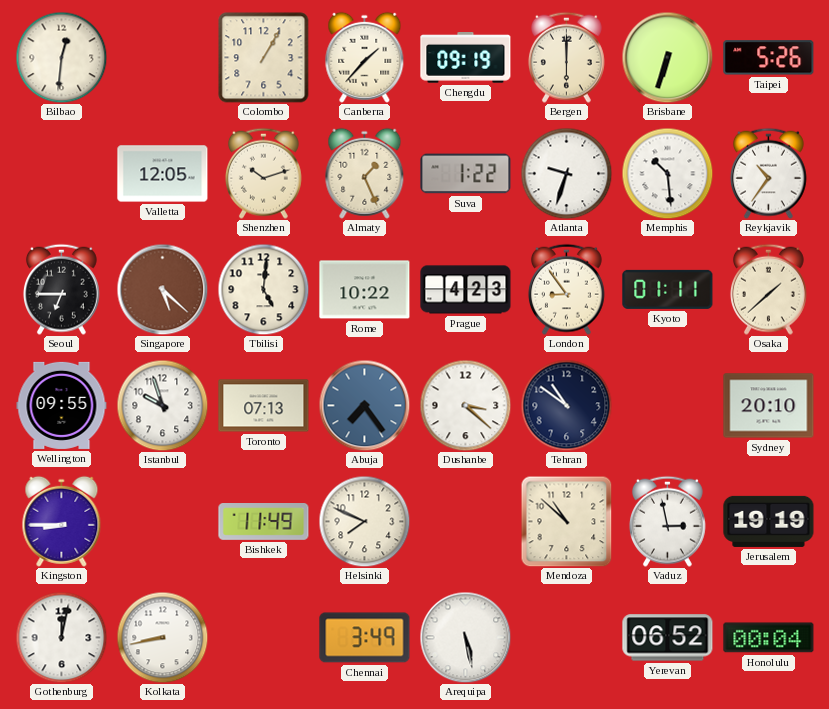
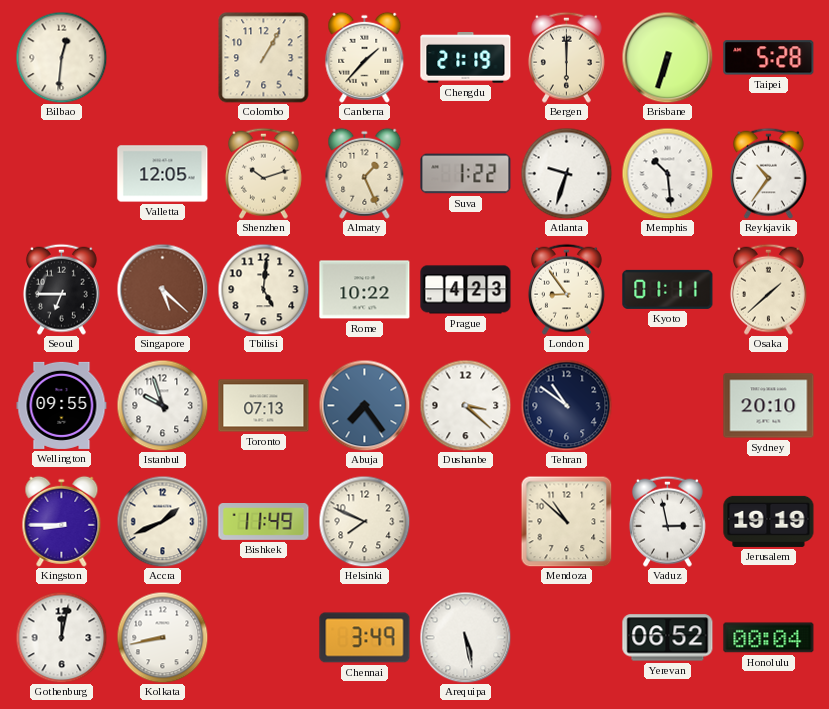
Chengdu: 09:19 -> 21:19 (466, 58)
Taipei: 5:26 -> 5:28 (769, 58)
Accra: none -> 1:41 (162, 521)
